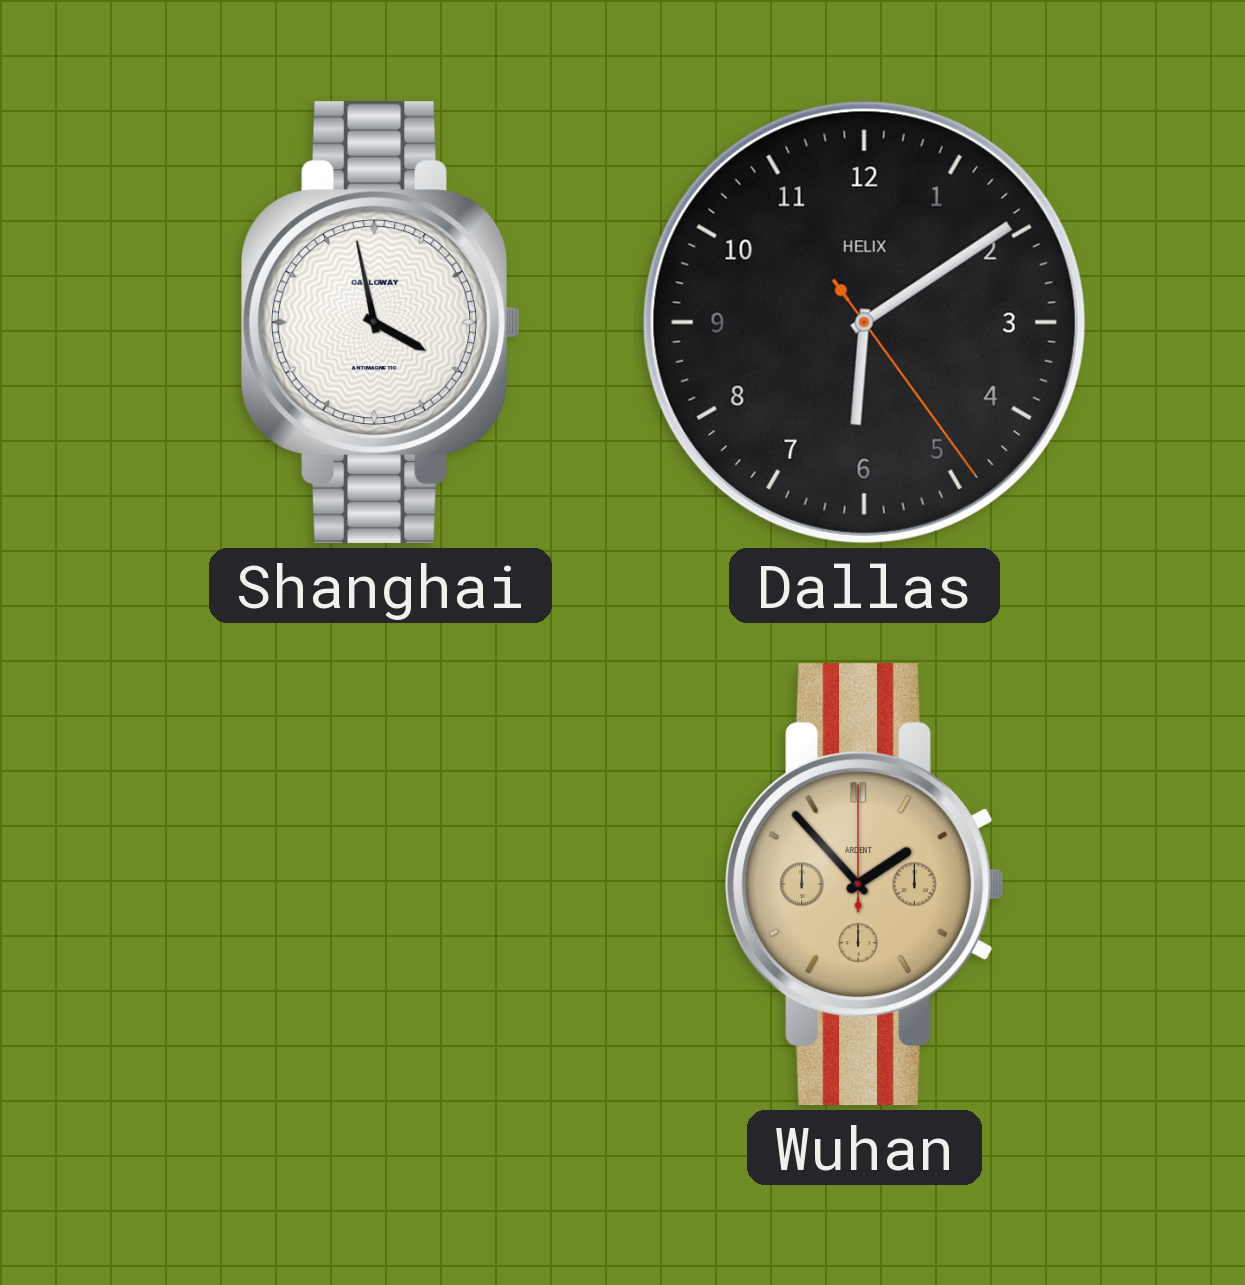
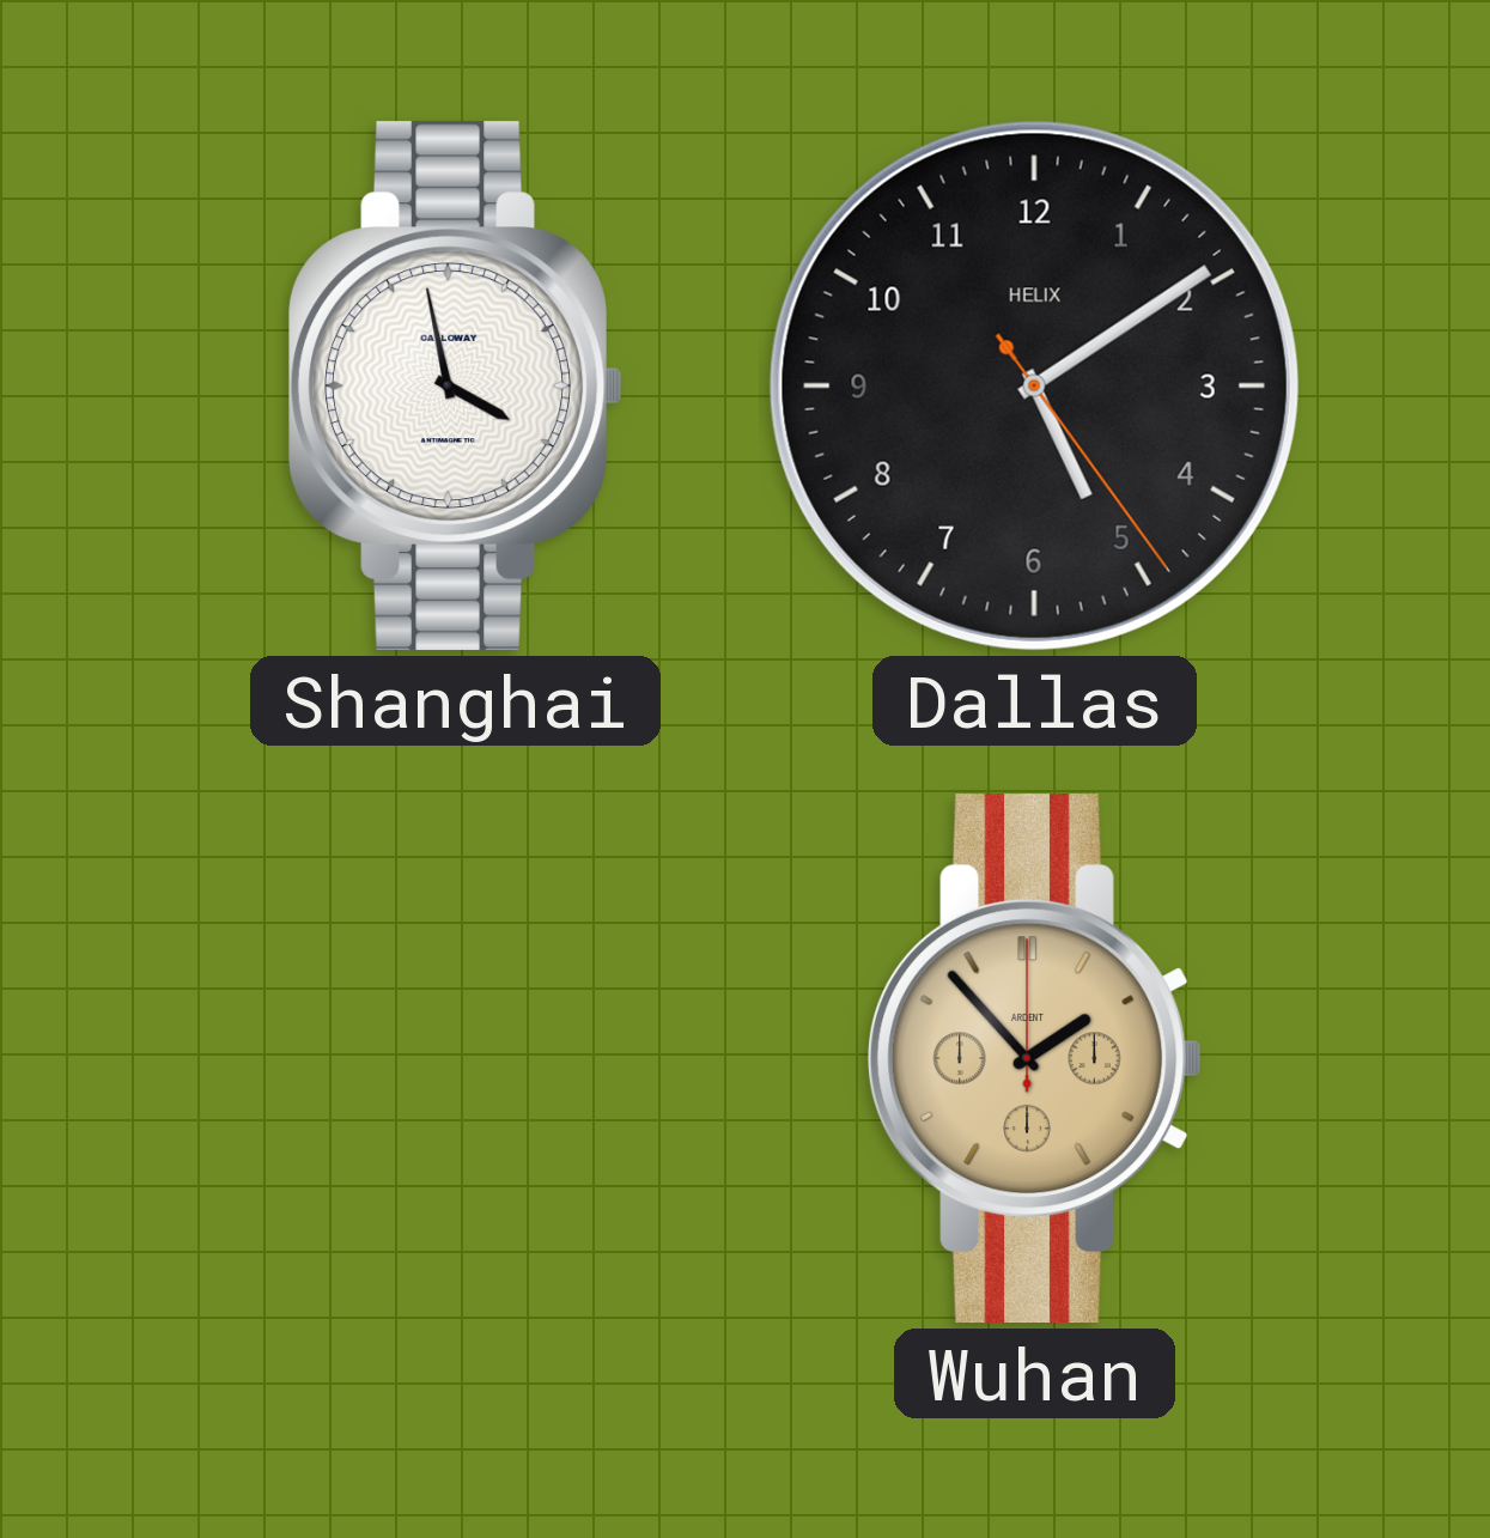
Dallas: 6:09 -> 5:09 (1034, 385)
